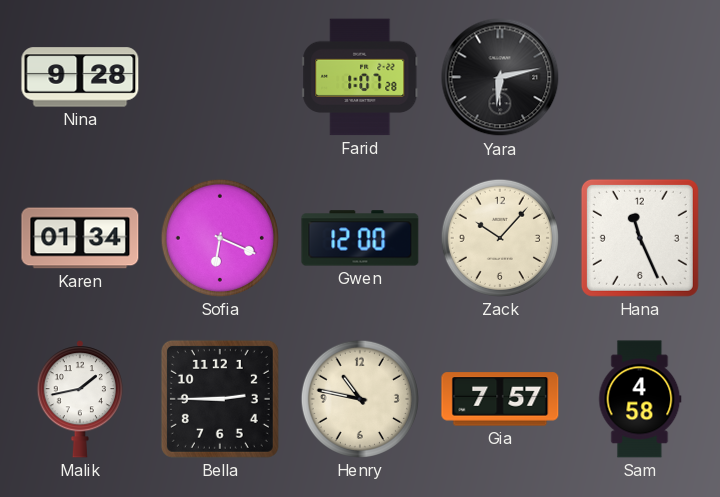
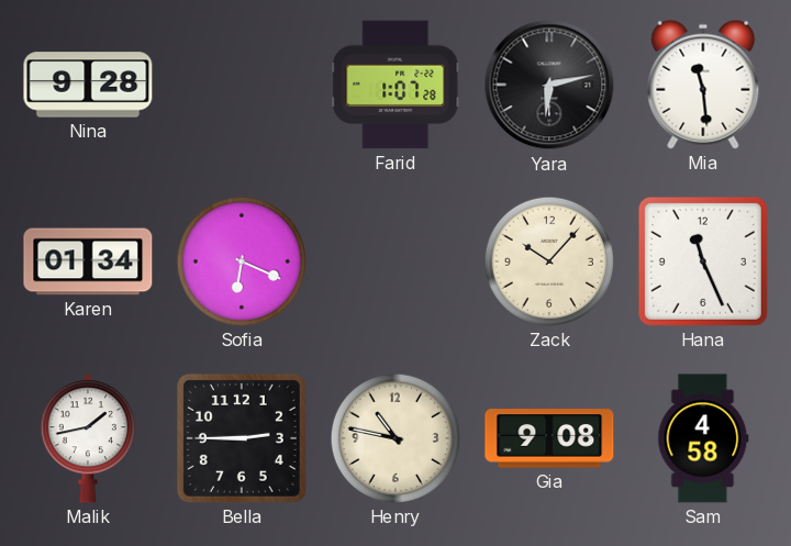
Mia: none -> 11:29 (703, 85)
Gwen: 12:00 -> none (360, 238)
Gia: 7:57 -> 9:08 (549, 438)
